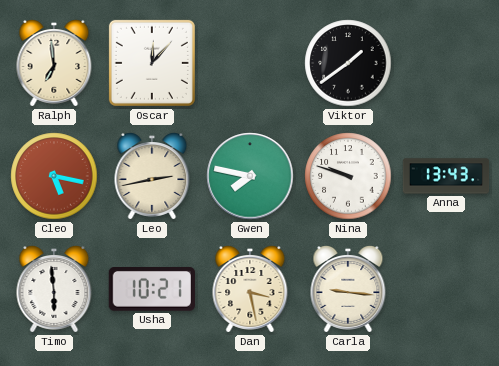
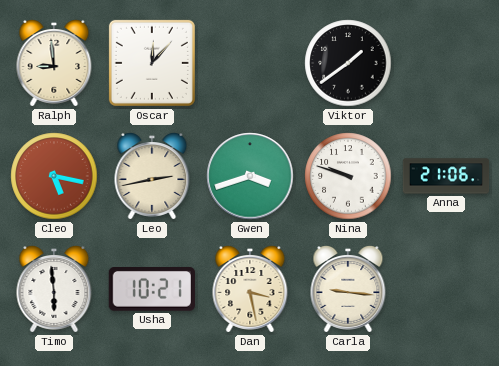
Ralph: 6:59 -> 8:59 (54, 64)
Gwen: 7:47 -> 3:42 (250, 176)
Anna: 13:43 -> 21:06 (446, 176)
